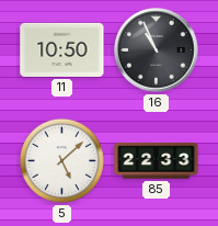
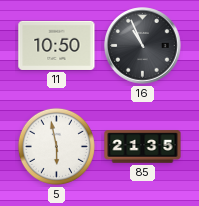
5: 5:08 -> 5:58 (56, 146)
85: 22:33 -> 21:35 (143, 147)
